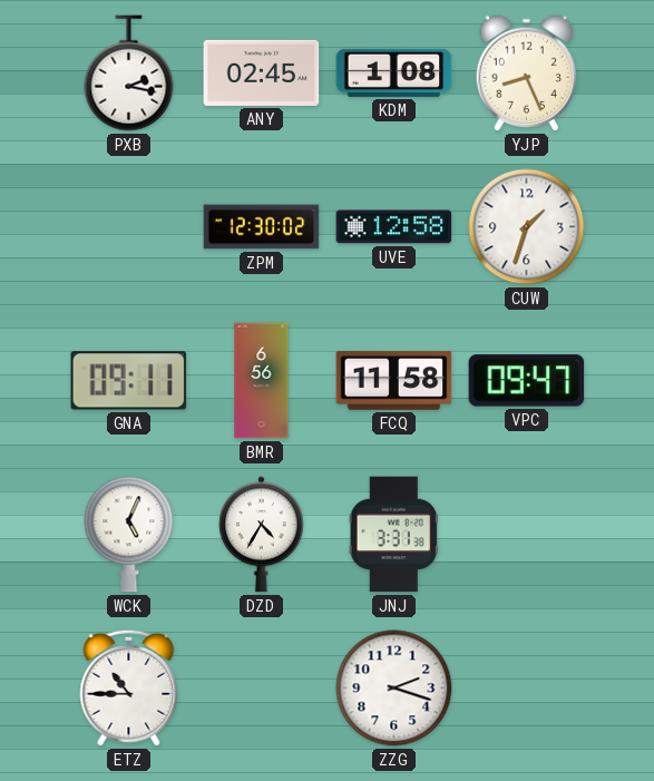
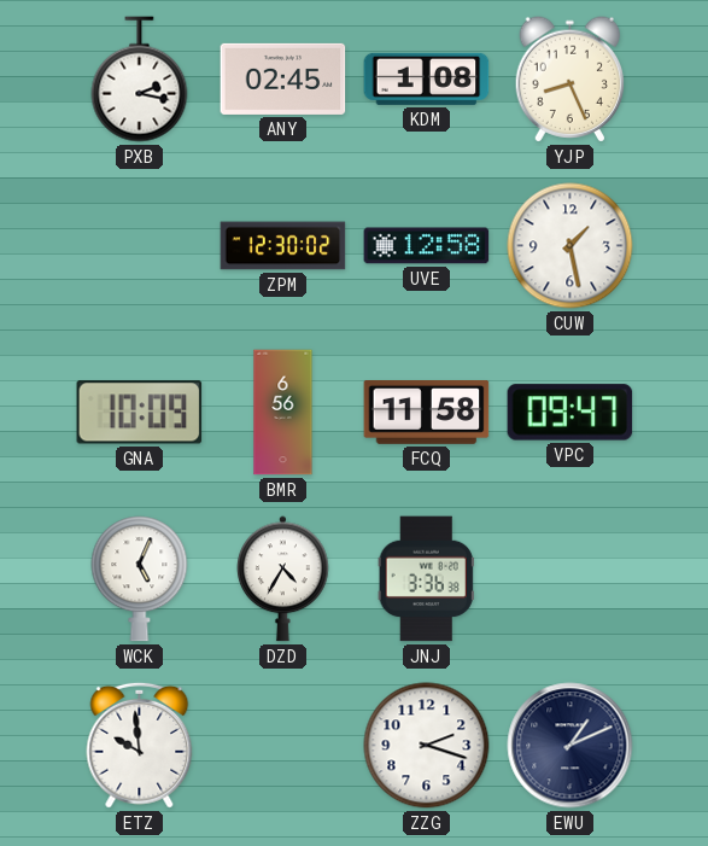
CUW: 1:33 -> 1:28 (571, 246)
GNA: 09:11 -> 10:09 (140, 413)
JNJ: 3:31 -> 3:36 (426, 579)
ETZ: 10:45 -> 9:59 (140, 745)
EWU: none -> 1:11 (571, 746)
